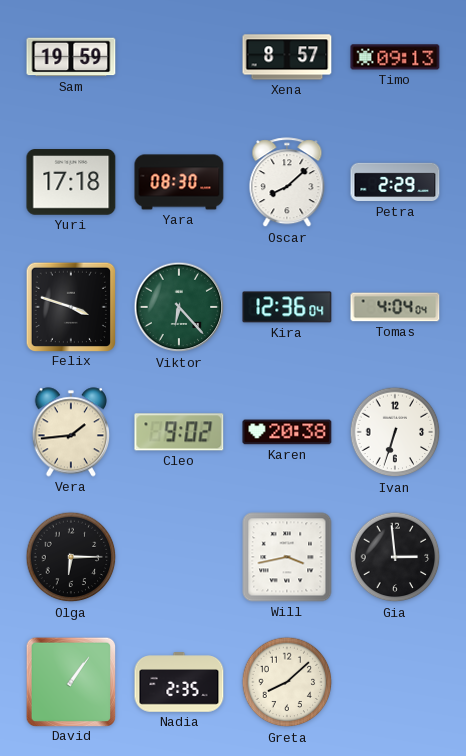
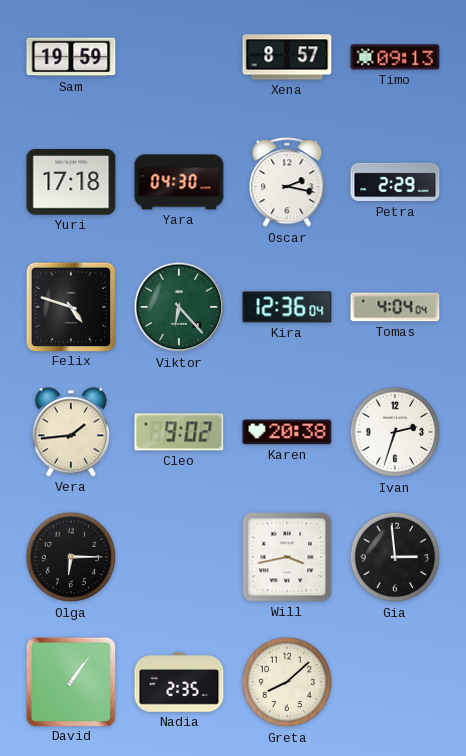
Yara: 08:30 -> 04:30 (179, 182)
Oscar: 8:08 -> 2:17 (287, 183)
Felix: 3:48 -> 4:48 (70, 306)
Ivan: 6:33 -> 2:33 (395, 432)
